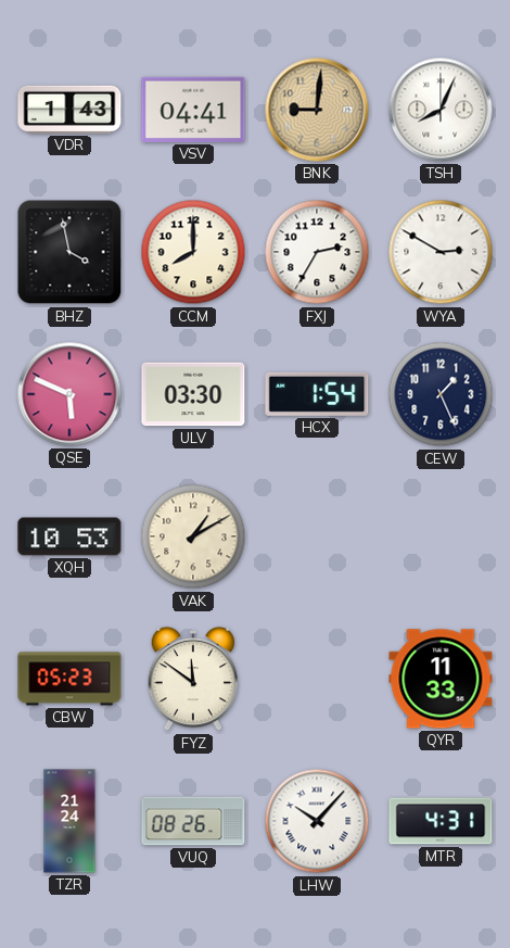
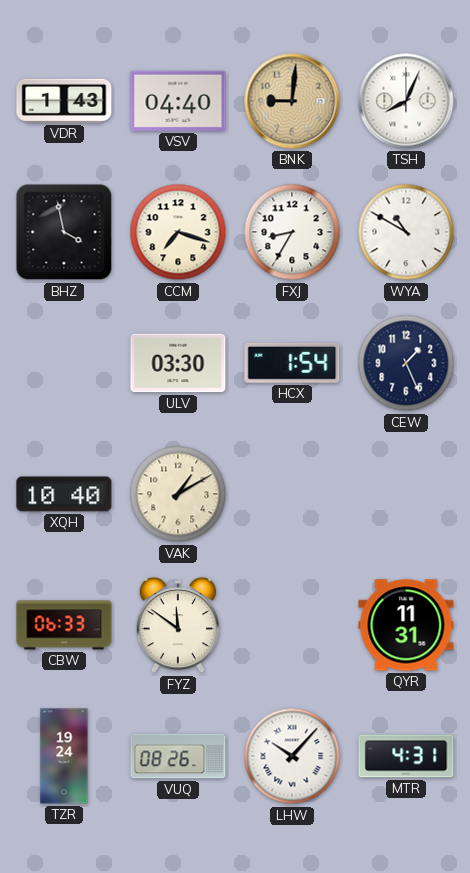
VSV: 04:41 -> 04:40 (178, 101)
CCM: 8:00 -> 7:18 (178, 232)
FXJ: 2:35 -> 8:35 (292, 232)
WYA: 2:50 -> 10:50 (406, 232)
QSE: 5:49 -> none (69, 394)
XQH: 10:53 -> 10:40 (64, 494)
CBW: 05:23 -> 06:33 (64, 625)
QYR: 11:33 -> 11:31 (406, 625)
TZR: 21:24 -> 19:24 (64, 756)
